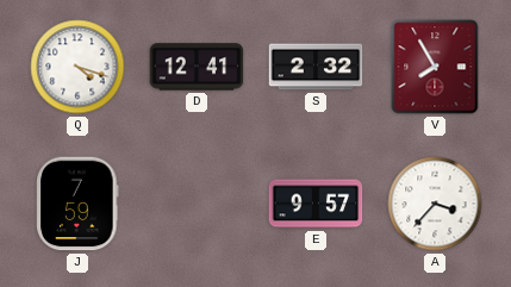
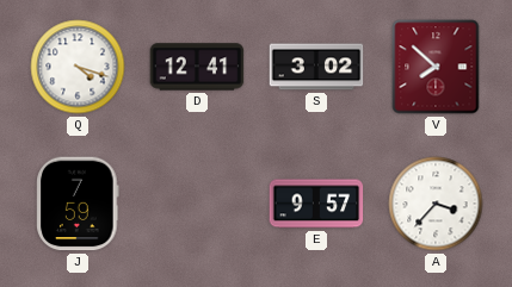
S: 2:32 -> 3:02 (316, 67)
V: 7:55 -> 7:52 (436, 67)
